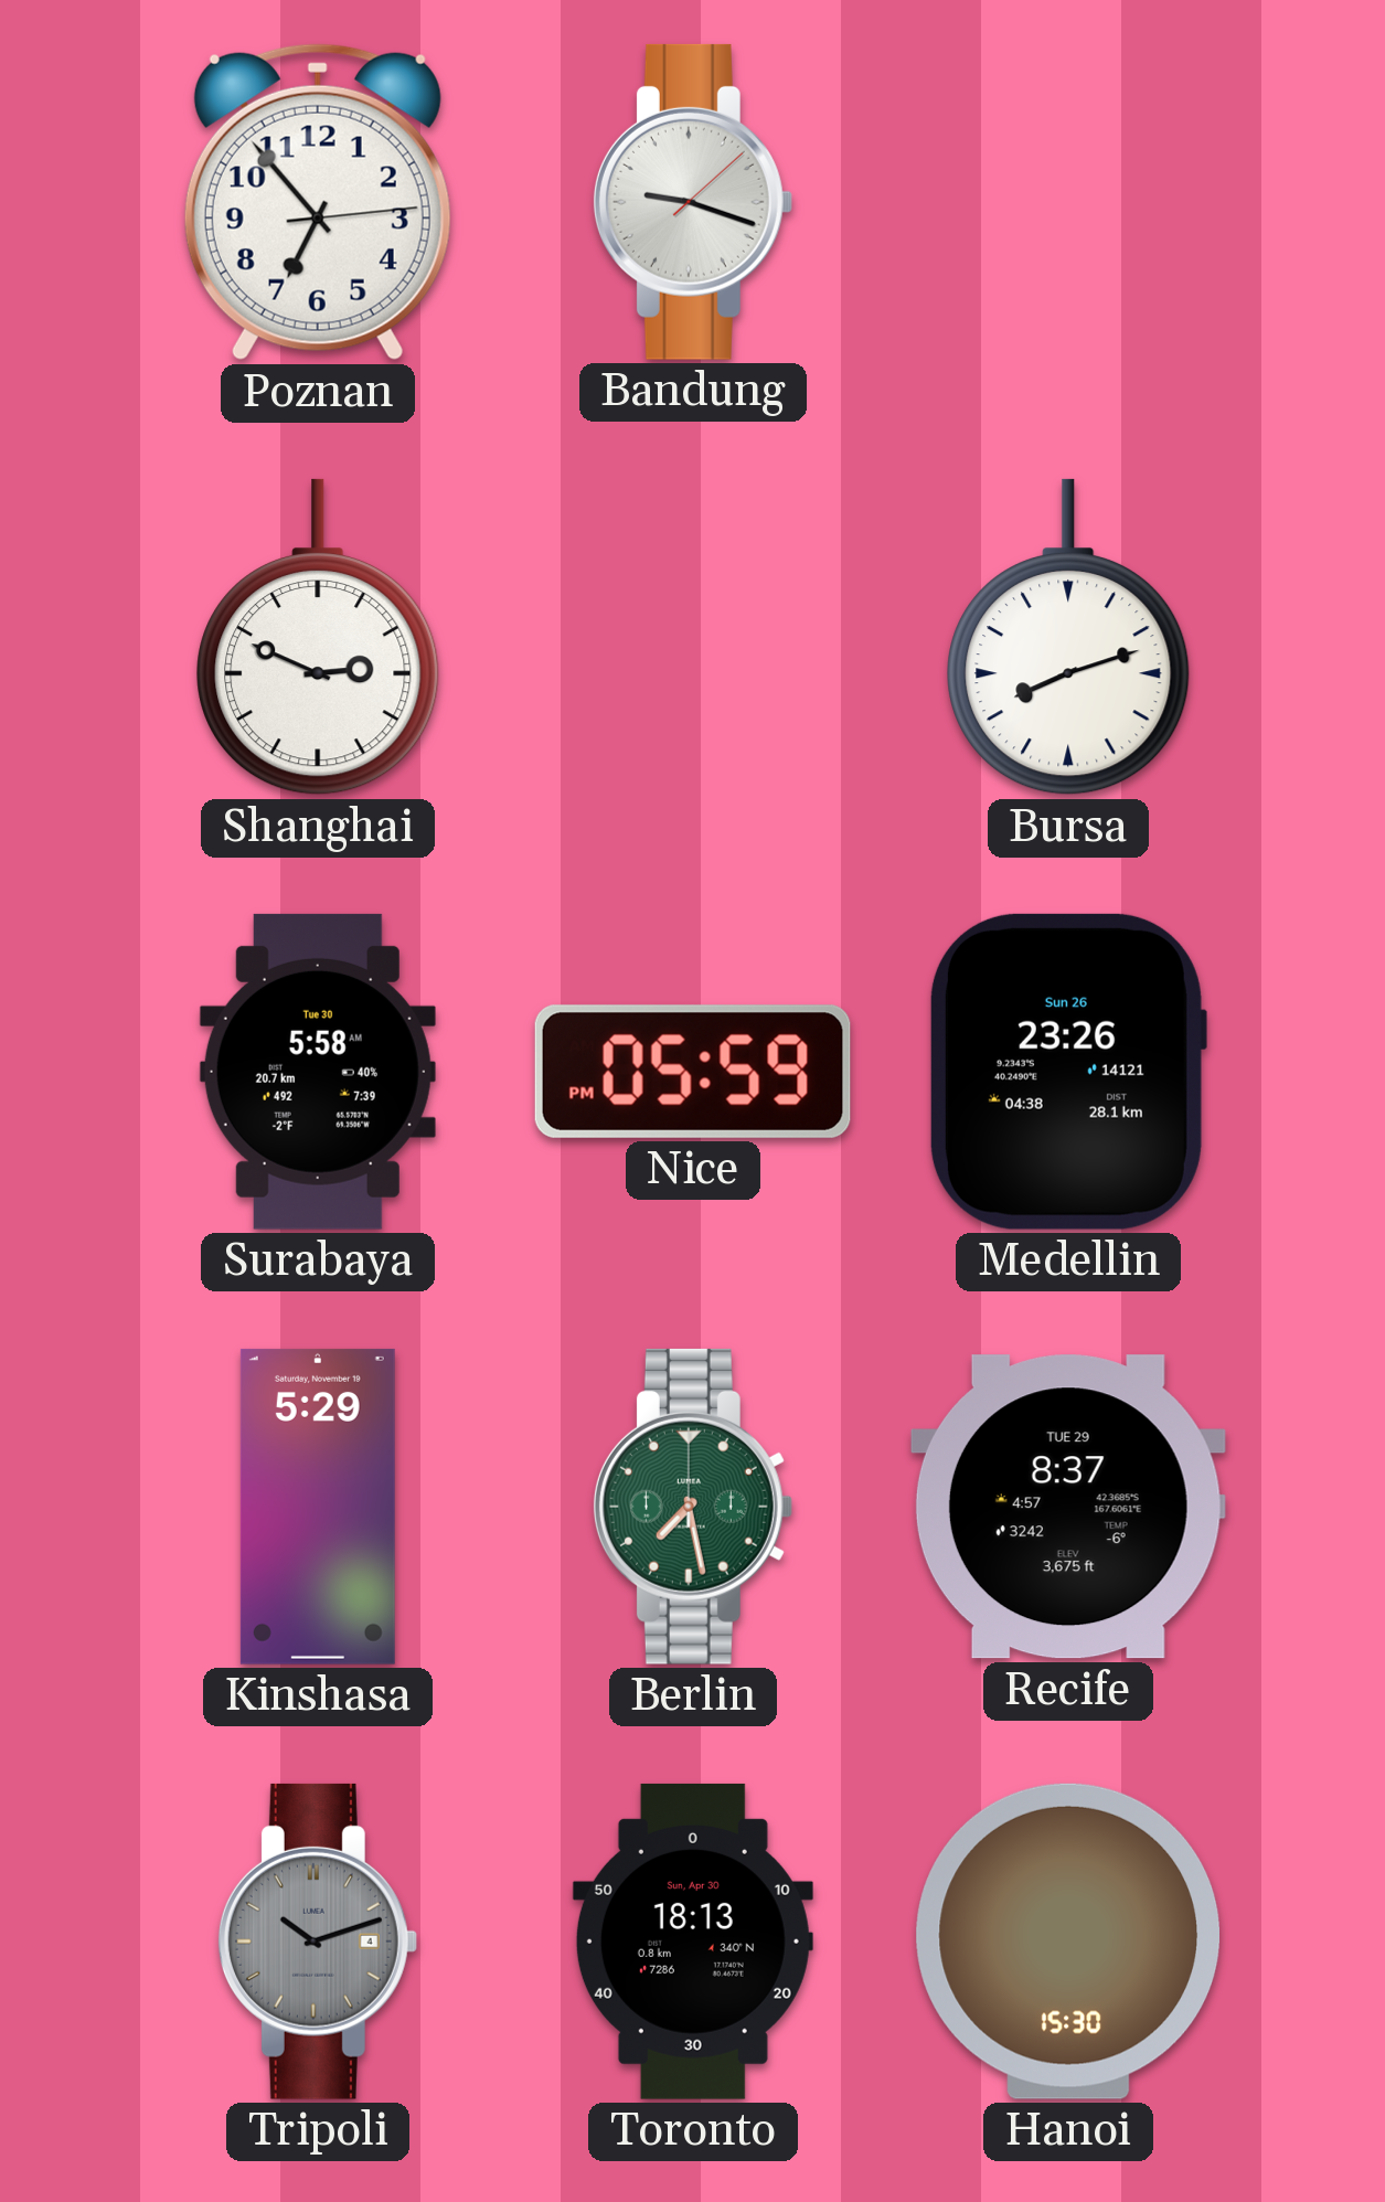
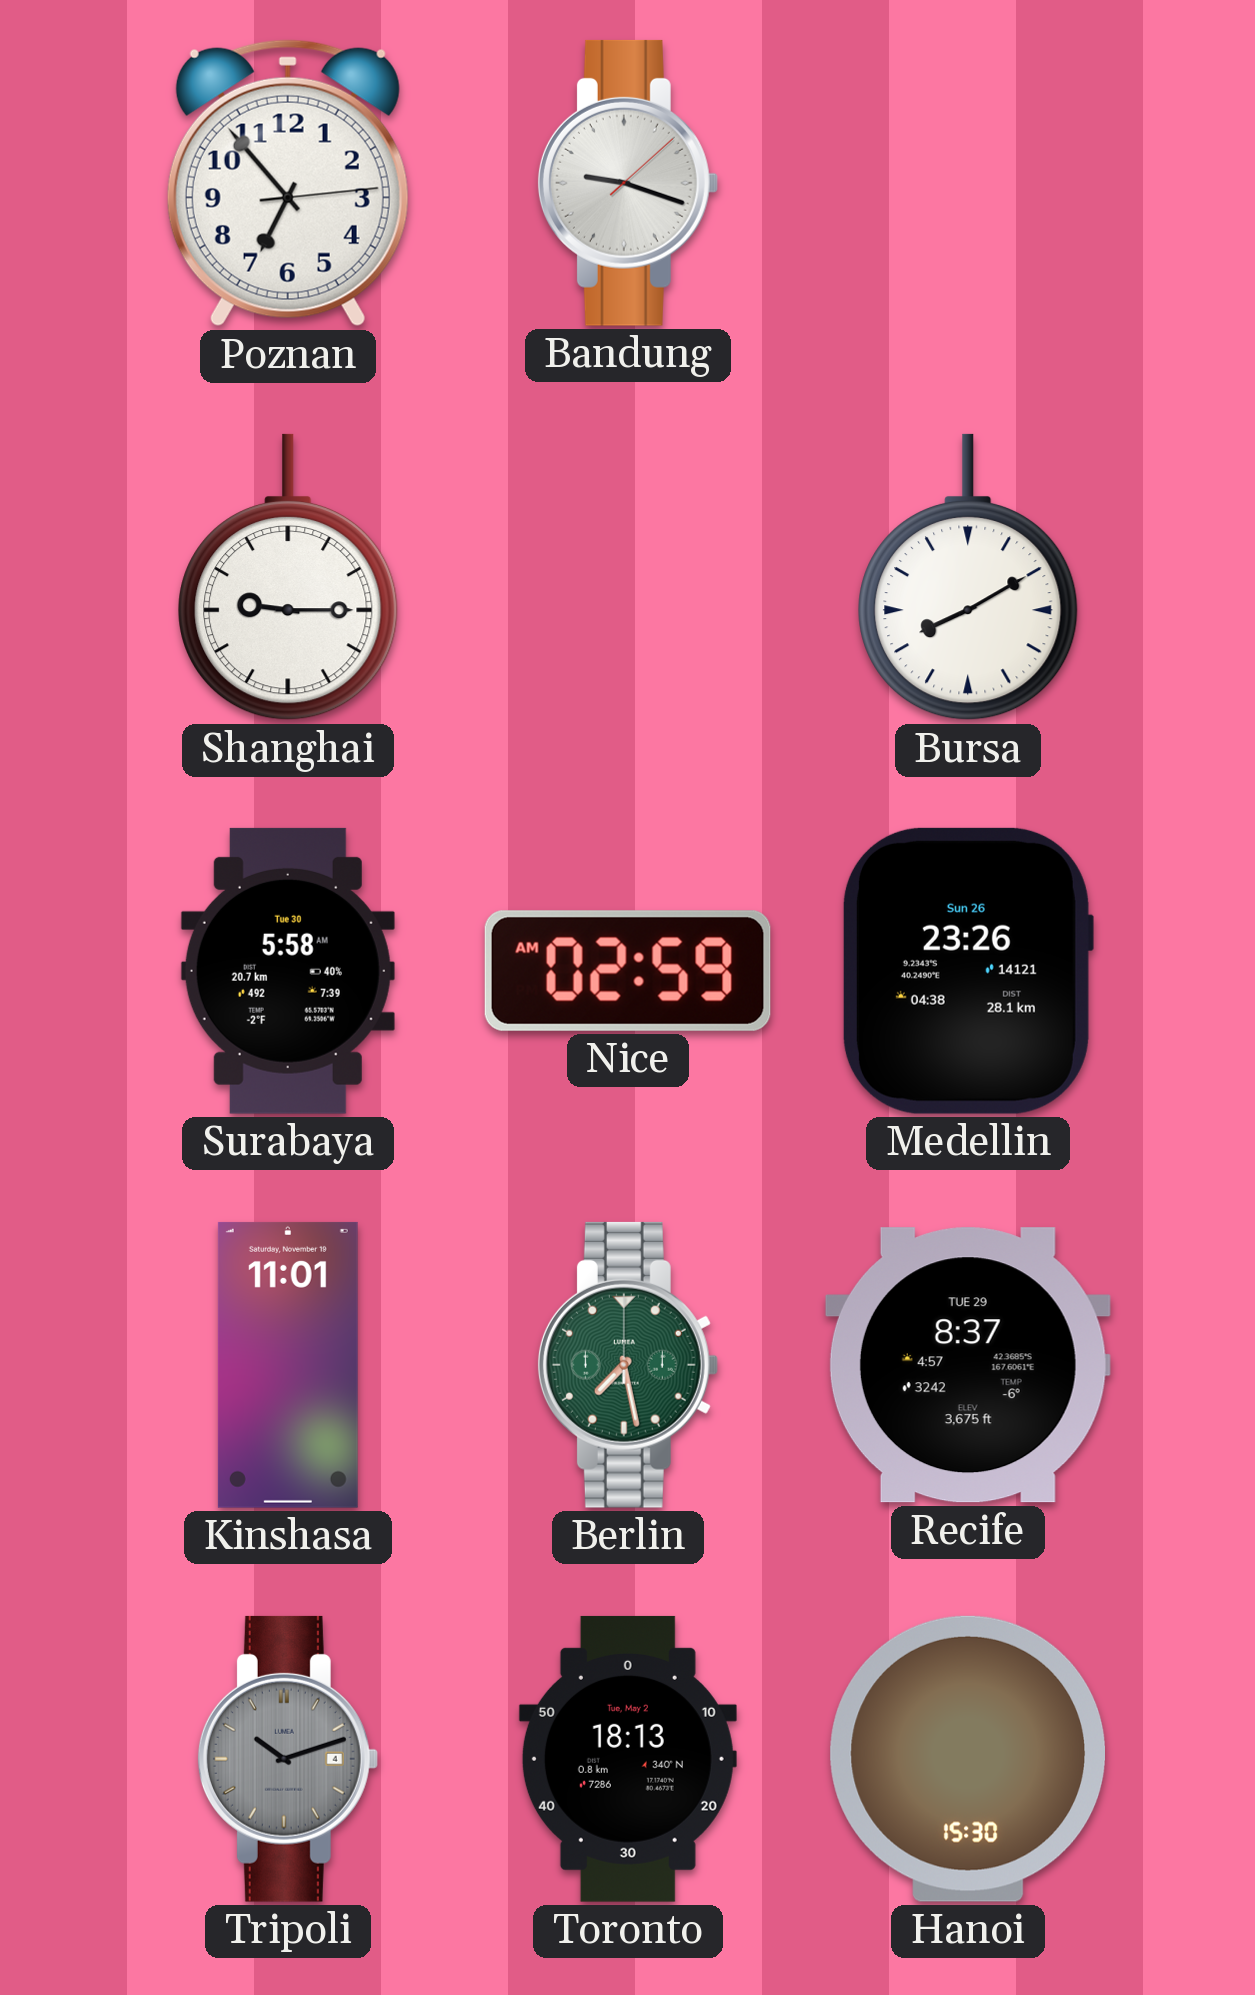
Shanghai: 2:49 -> 9:15 (288, 577)
Bursa: 8:12 -> 8:10 (968, 577)
Nice: 05:59 -> 02:59 (628, 971)
Kinshasa: 5:29 -> 11:01 (288, 1365)
Toronto date: Sun, Apr 30 -> Tue, May 2 (628, 1759)
